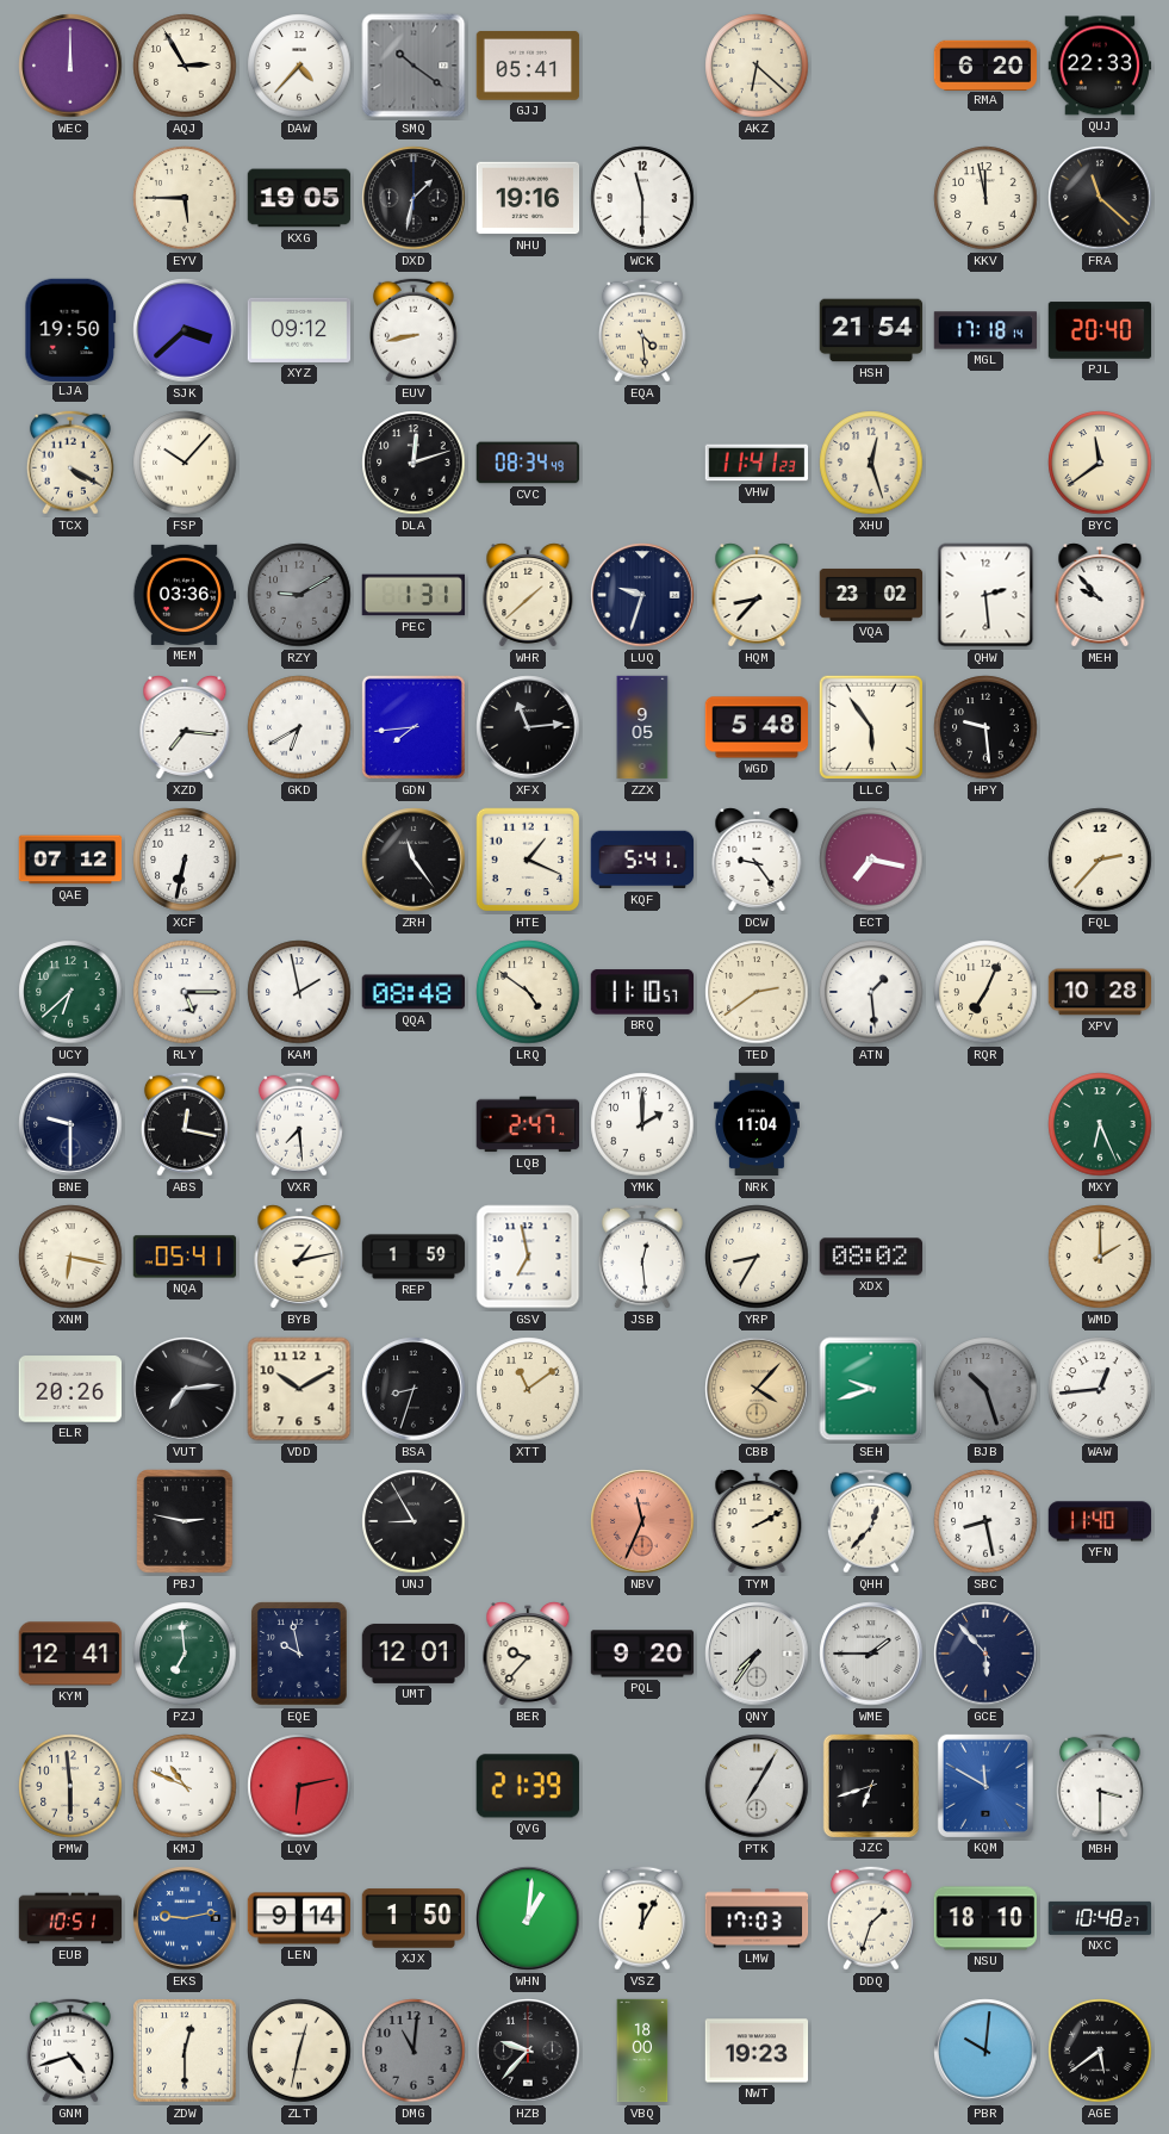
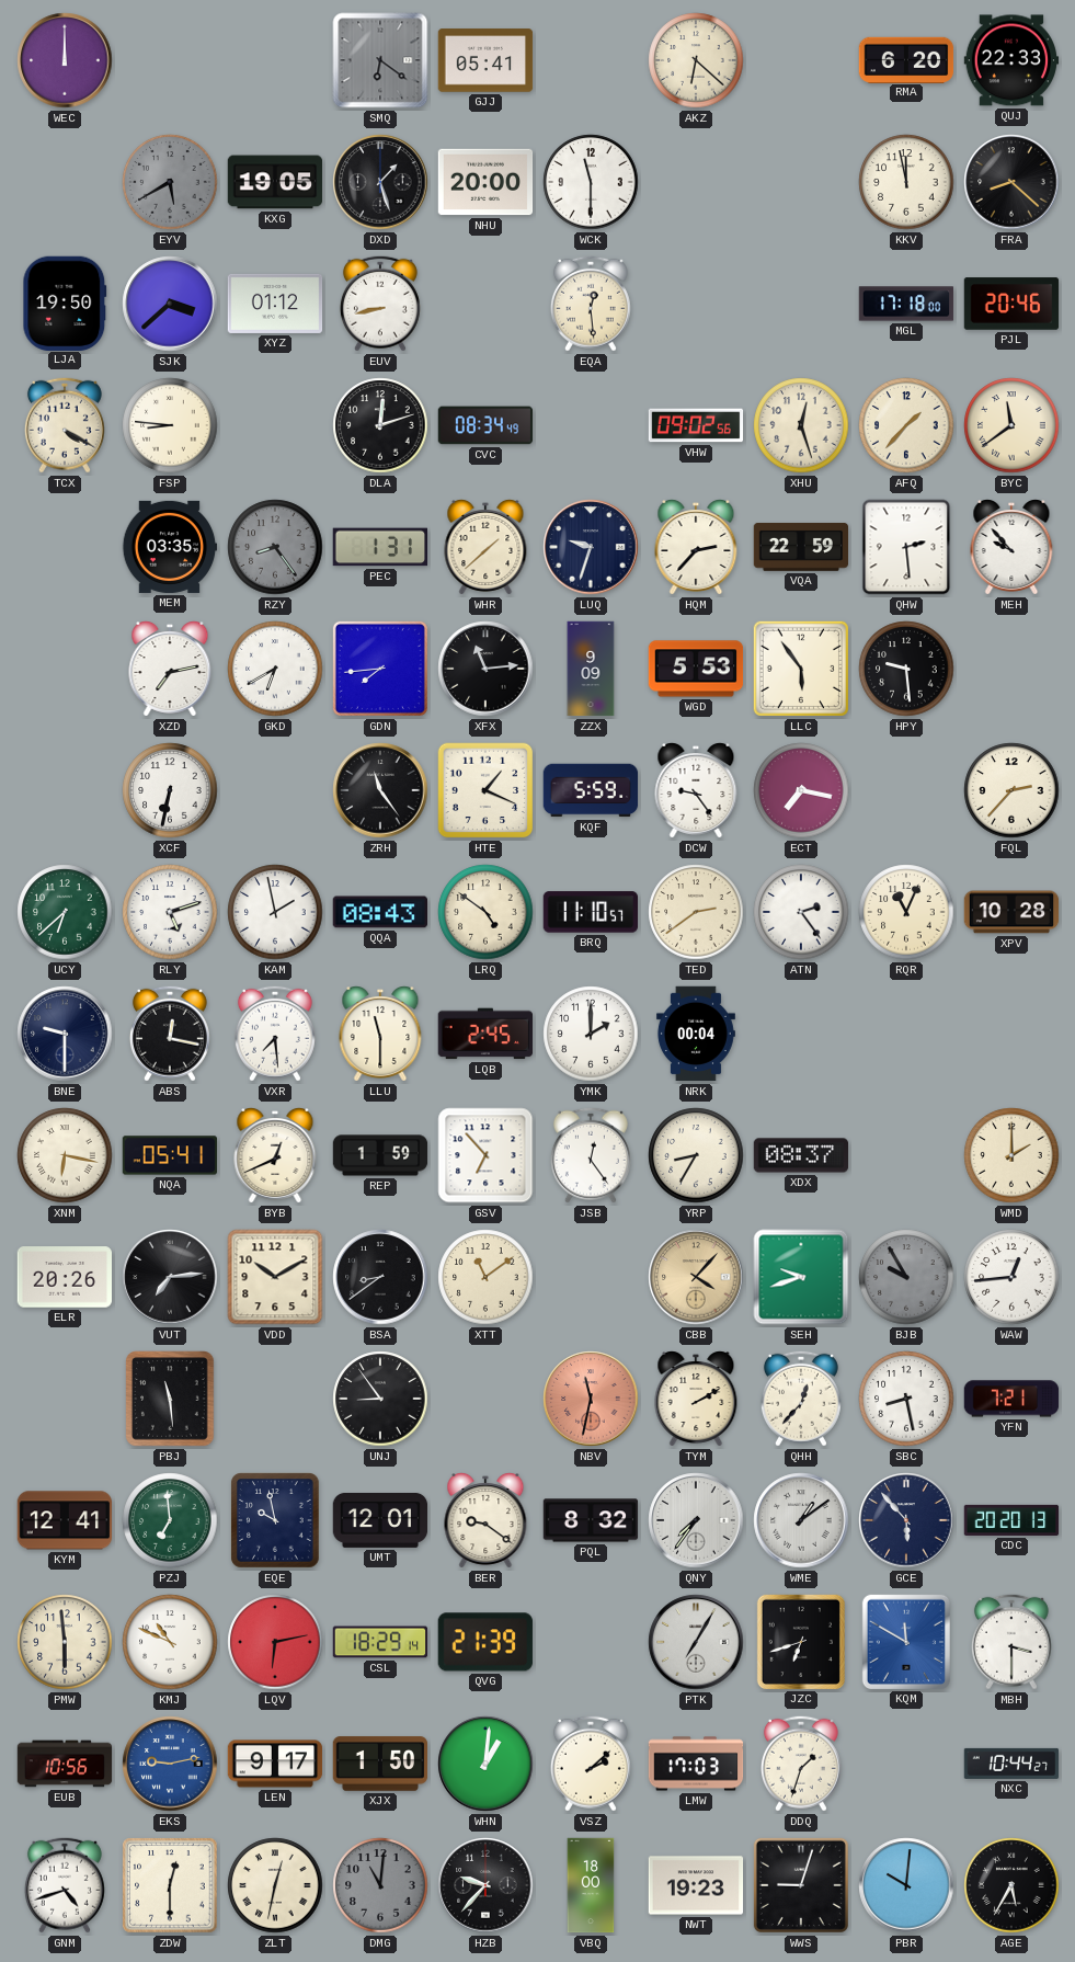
AQJ: 2:55 -> none (185, 66)
DAW: 4:37 -> none (299, 66)
SMQ: 10:21 -> 6:21 (380, 60)
EYV: 5:45 -> 5:40 (170, 182)
EYV dial: cream -> grey (170, 182)
DXD: 1:32 -> 1:27 (380, 182)
NHU: 19:16 -> 20:00 (485, 182)
FRA: 11:22 -> 8:22 (1011, 182)
XYZ: 09:12 -> 01:12 (275, 304)
EQA: 4:29 -> 12:29 (591, 304)
HSH: 21:54 -> none (871, 330)
MGL: 17:18:14 -> 17:18:00 (906, 304)
PJL: 20:40 -> 20:46 (1011, 304)
FSP: 10:07 -> 8:46 (170, 425)
VHW: 11:41 -> 09:02 (696, 425)
AFQ: none -> 1:37 (906, 425)
MEM: 03:36 -> 03:35 (170, 547)
RZY: 9:10 -> 8:24 (275, 547)
HQM: 8:37 -> 2:37 (696, 548)
VQA: 23:02 -> 22:59 (801, 547)
XZD: 7:16 -> 7:13 (170, 670)
ZZX: 9:05 -> 9:09 (591, 669)
WGD: 5:48 -> 5:53 (696, 669)
QAE: 07:12 -> none (70, 860)
KQF: 5:41 -> 5:59 (591, 790)
RLY: 5:15 -> 5:12 (170, 912)
QQA: 08:48 -> 08:43 (380, 912)
ATN: 1:29 -> 2:24 (801, 912)
RQR: 7:04 -> 11:04 (906, 912)
LLU: none -> 11:30 (380, 1035)
LQB: 2:47 -> 2:45 (484, 1034)
NRK: 11:04 -> 00:04 (696, 1034)
MXY: 6:26 -> none (1100, 1124)
BYB: 1:13 -> 12:41 (275, 1156)
GSV: 6:58 -> 6:53 (485, 1155)
JSB: 12:29 -> 12:24 (591, 1155)
XDX: 08:02 -> 08:37 (801, 1155)
BSA: 8:33 -> 8:39 (380, 1277)
BJB: 10:27 -> 9:55 (906, 1277)
PBJ: 2:47 -> 11:29 (170, 1399)
UNJ: 8:55 -> 8:54 (380, 1399)
NBV: 11:34 -> 11:32 (591, 1399)
YFN: 11:40 -> 7:21 (1011, 1399)
BER: 9:37 -> 9:21 (485, 1521)
PQL: 9:20 -> 8:32 (591, 1520)
WME: 1:45 -> 1:09 (801, 1520)
CDC: none -> 20:20 (1011, 1520)
CSL: none -> 18:29 (380, 1642)
EUB: 10:51 -> 10:56 (65, 1764)
LEN: 9:14 -> 9:17 (275, 1764)
VSZ: 12:05 -> 2:08 (591, 1764)
NSU: 18:10 -> none (985, 1918)
NXC: 10:48 -> 10:44 (1011, 1764)
WWS: none -> 9:03 (801, 1885)
AGE: 5:39 -> 5:35 (1011, 1885)
